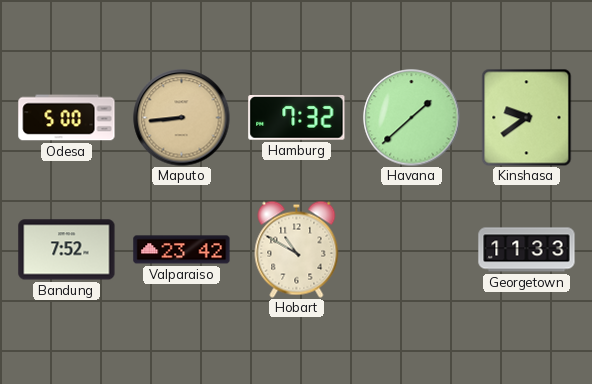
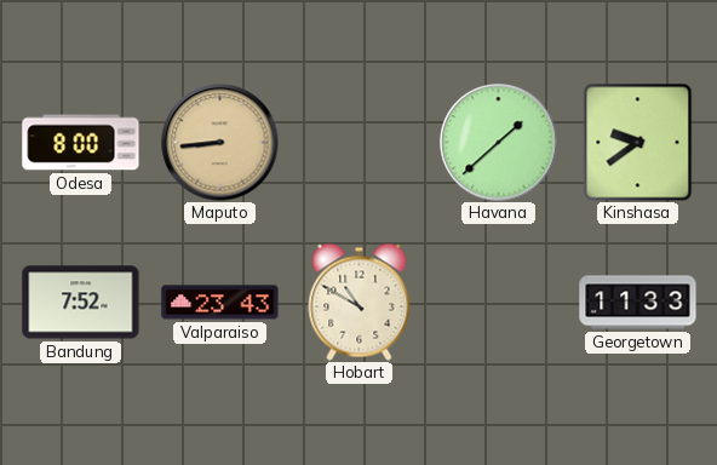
Odesa: 5:00 -> 8:00 (81, 143)
Hamburg: 7:32 -> none (297, 118)
Valparaiso: 23:42 -> 23:43 (220, 303)
